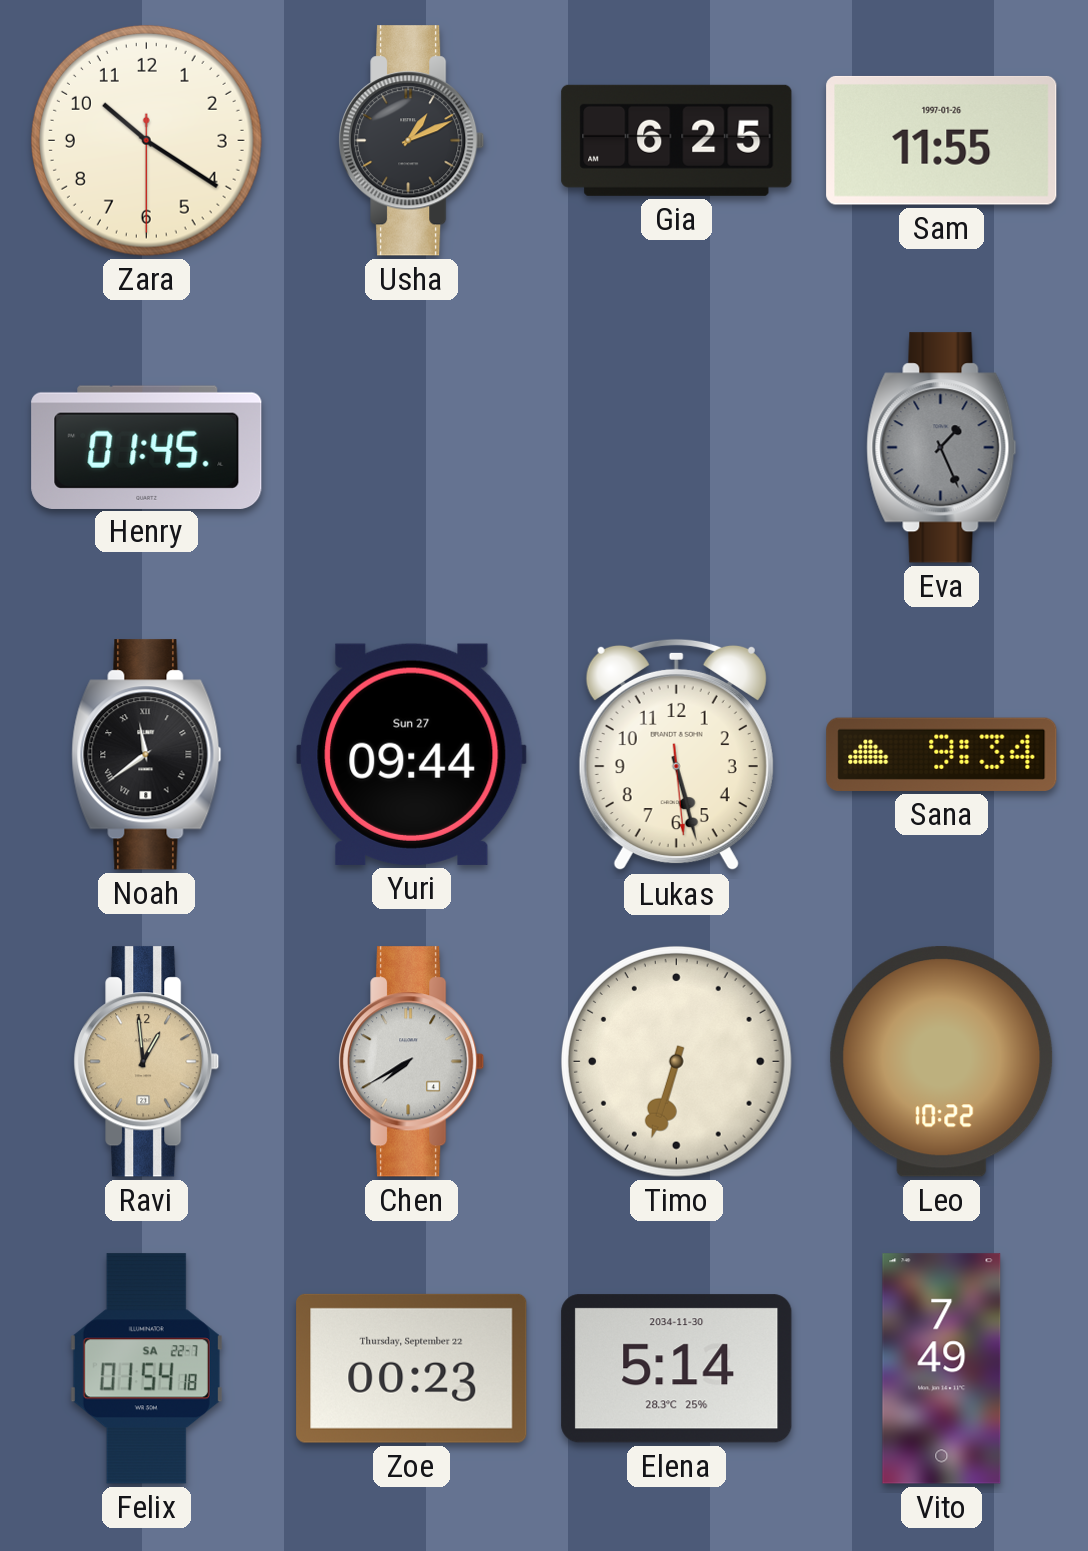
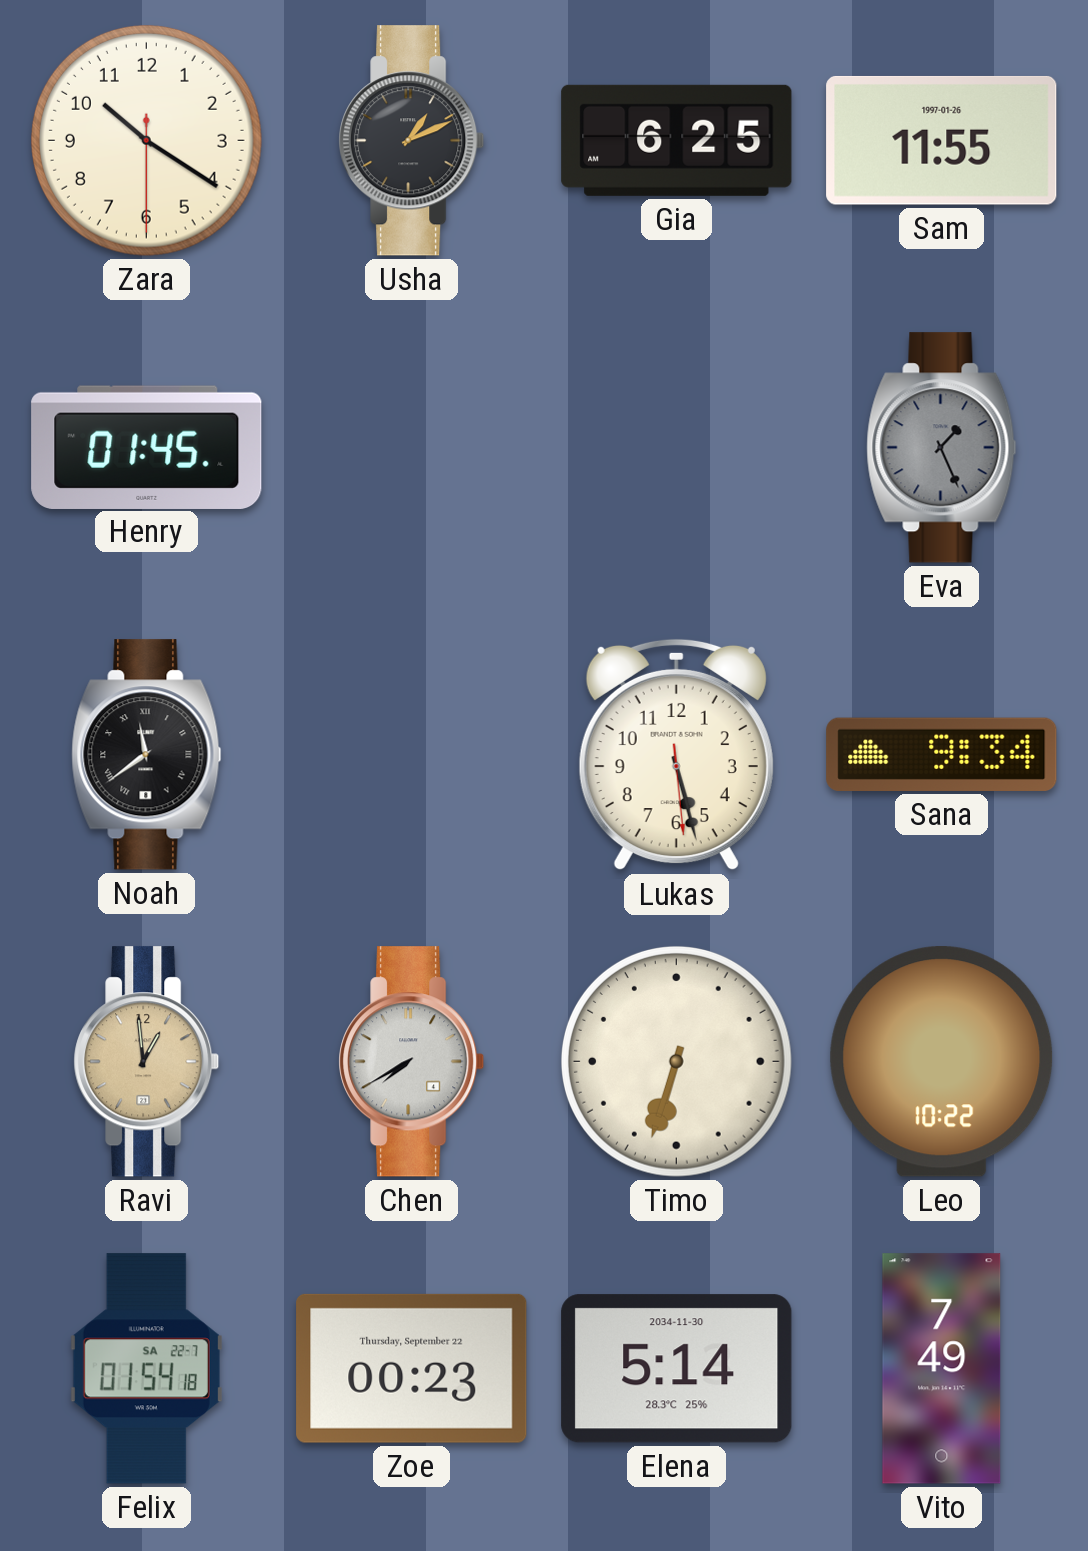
Yuri: 09:44 -> none (412, 754)
